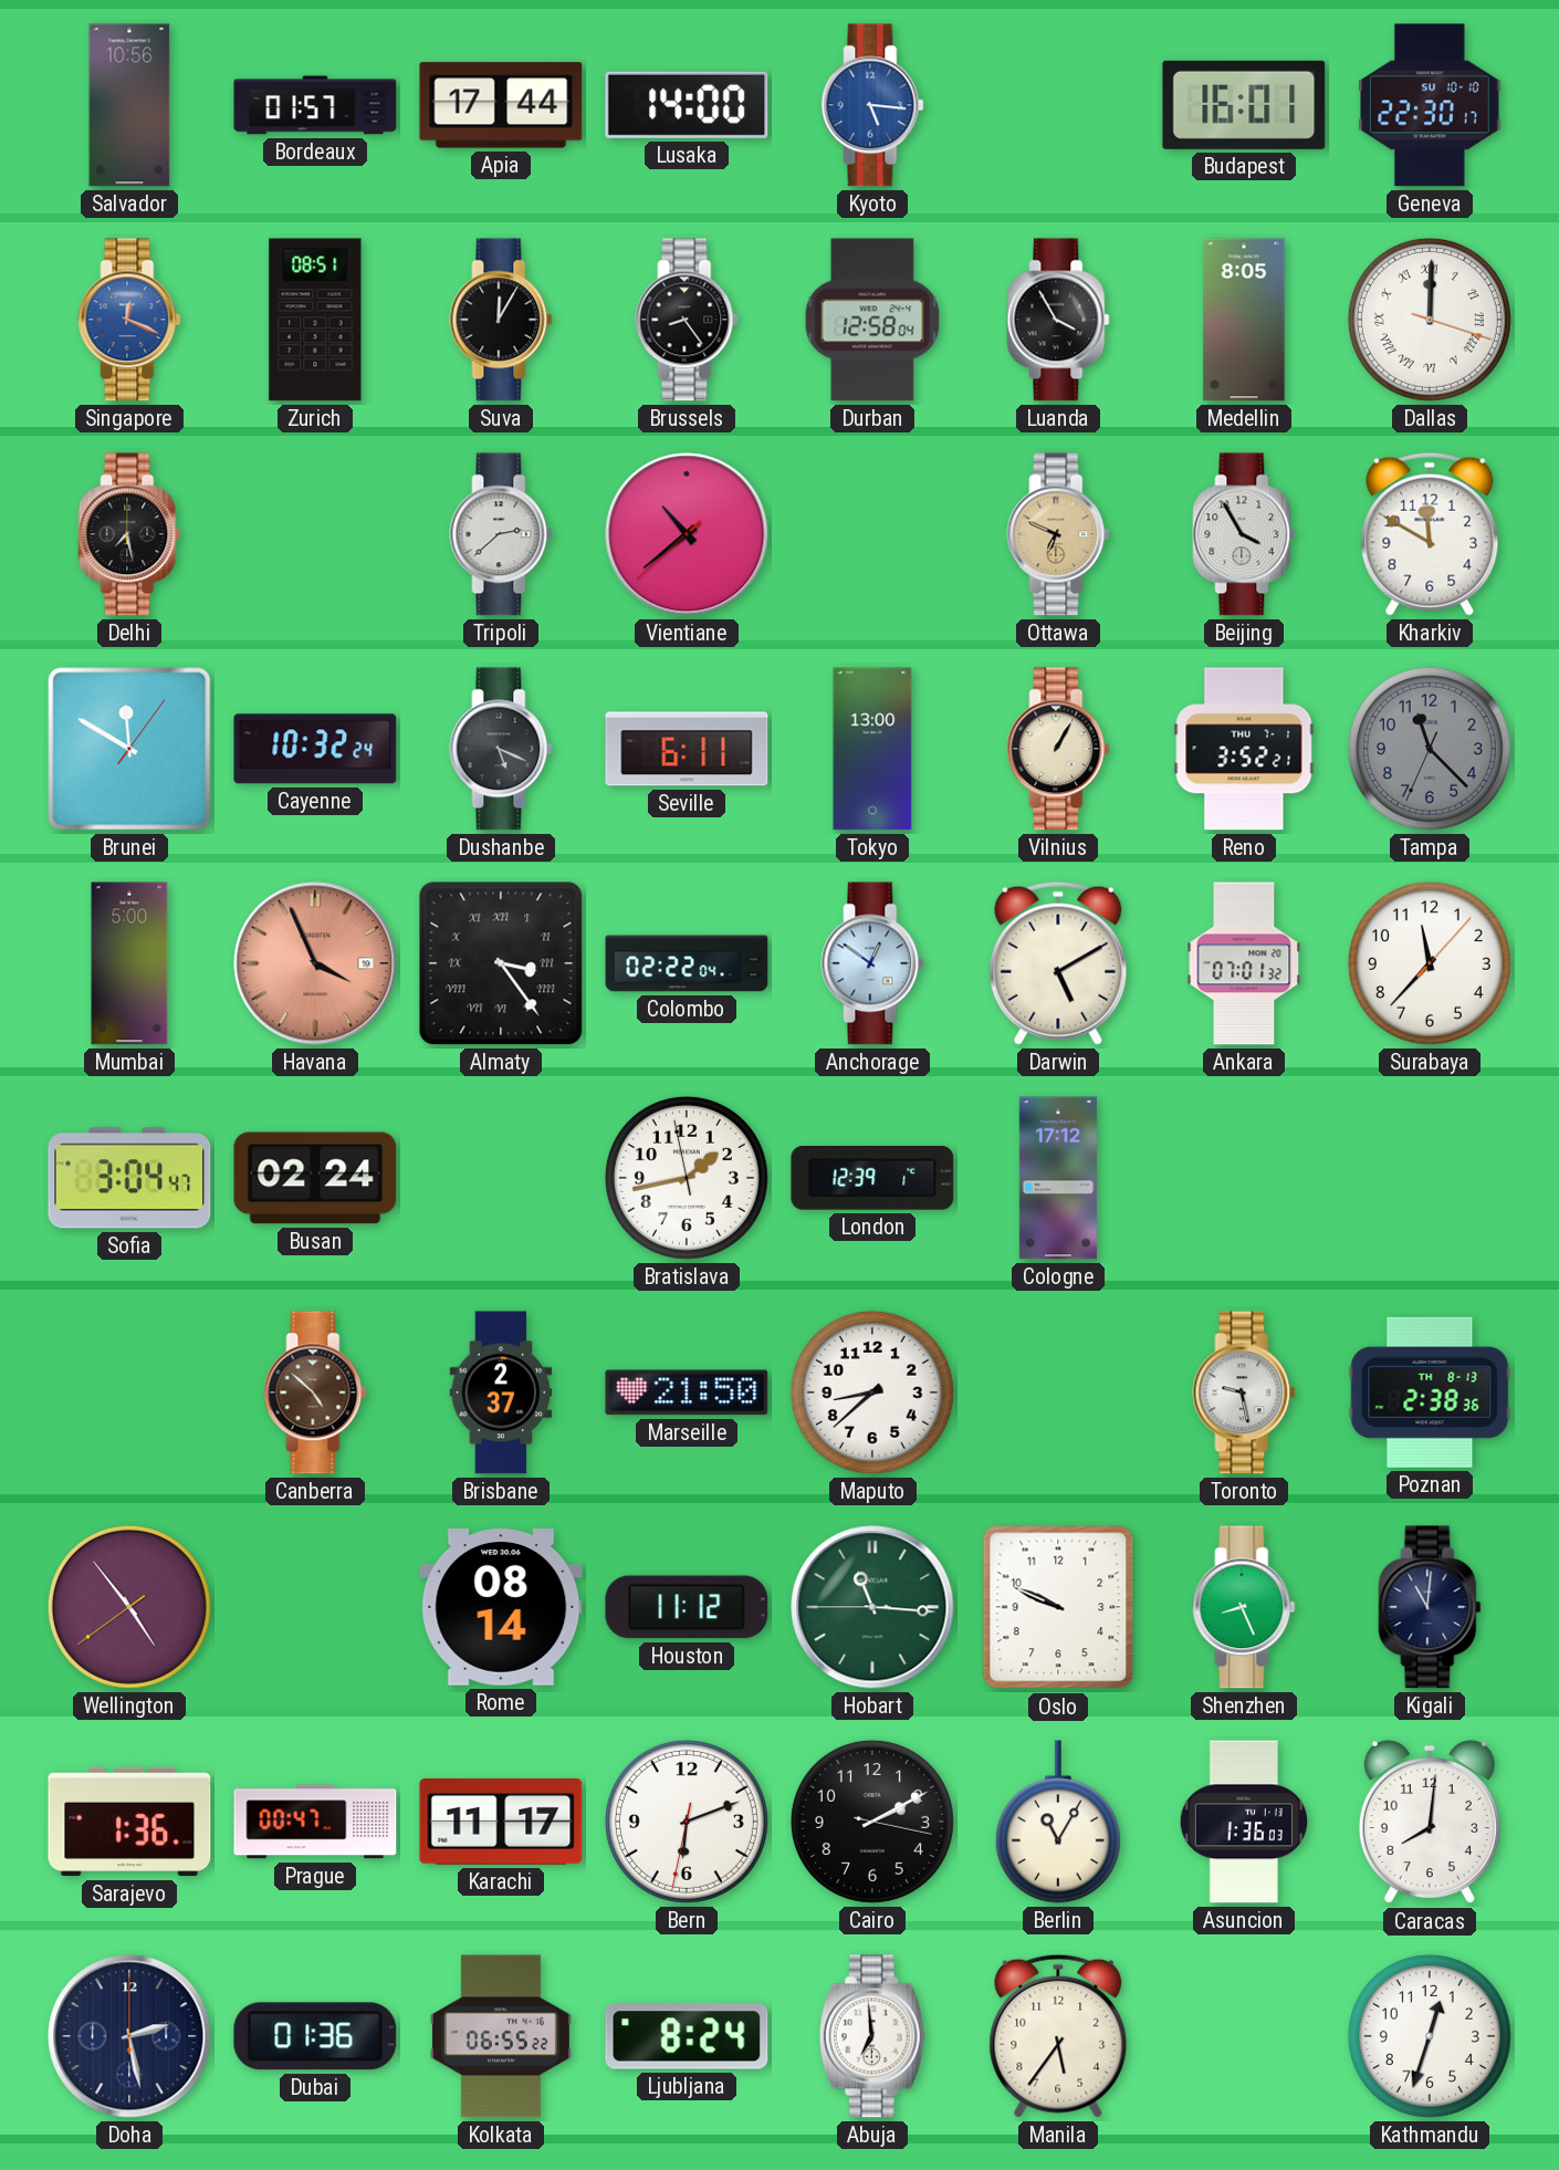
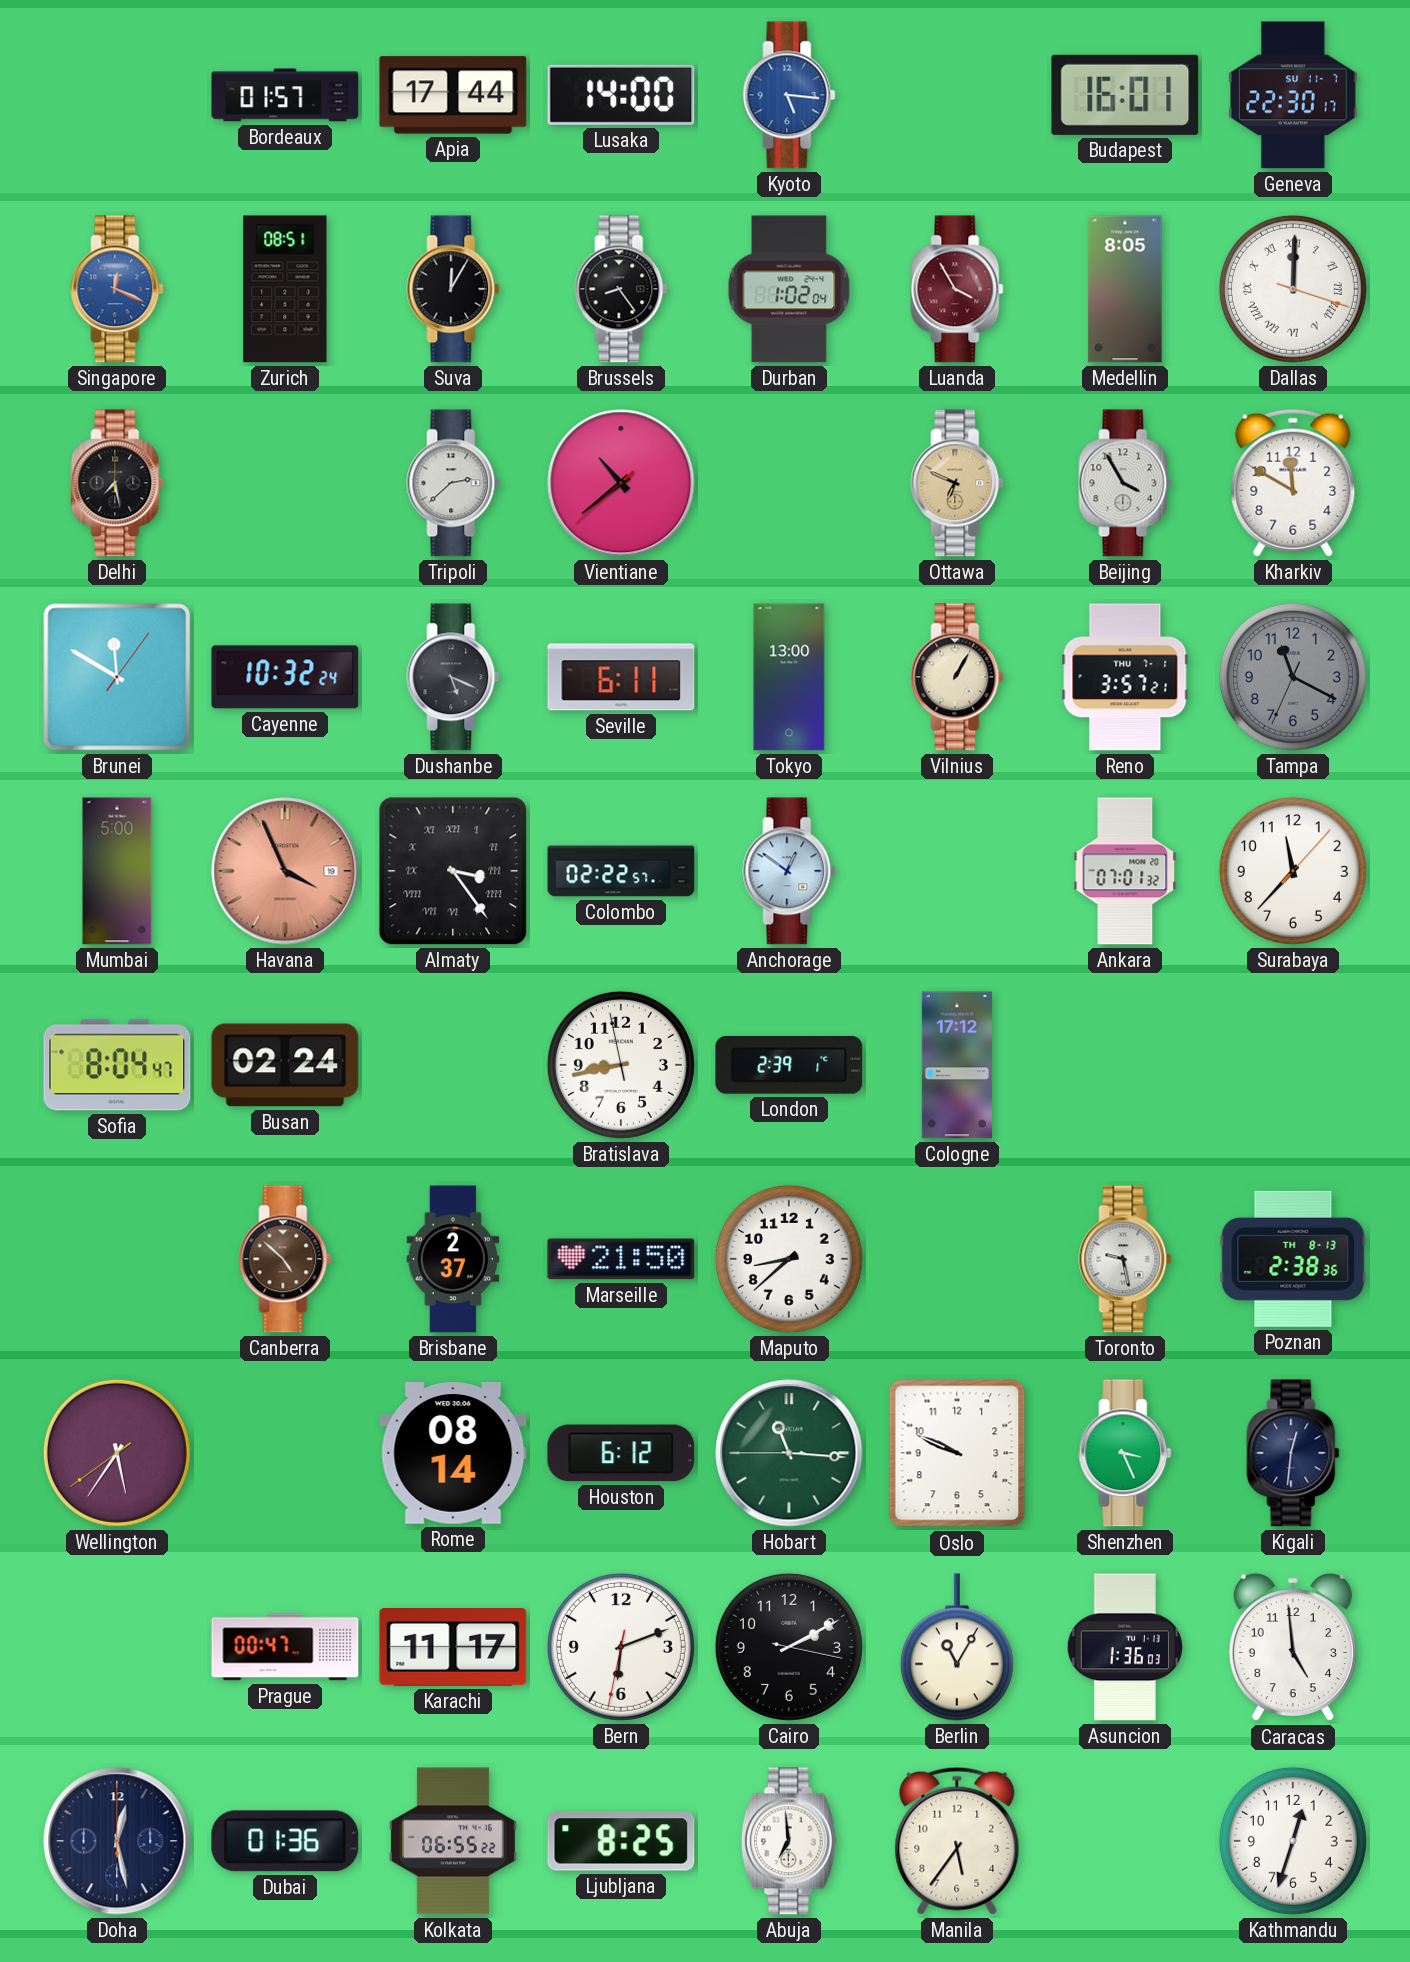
Salvador: 10:56 -> none (129, 105)
Geneva date: SU 10-10 -> SU 11-7 (1294, 95)
Durban: 12:58 -> 1:02 (789, 289)
Luanda dial: black -> burgundy (957, 289)
Reno: 3:52 -> 3:57 (1125, 677)
Tampa: 11:22 -> 11:19 (1293, 677)
Colombo: 02:22:04 -> 02:22:57 (621, 871)
Darwin: 5:10 -> none (1058, 963)
Sofia: 3:04 -> 8:04 (117, 1065)
Bratislava: 1:42 -> 8:42 (621, 1065)
London: 12:39 -> 2:39 (789, 1066)
Wellington: 4:53 -> 5:35 (117, 1453)
Houston: 11:12 -> 6:12 (621, 1453)
Shenzhen: 8:26 -> 3:26 (1125, 1453)
Kigali: 11:01 -> 12:31 (1293, 1453)
Sarajevo: 1:36 -> none (129, 1822)
Caracas: 8:01 -> 4:59 (1293, 1647)
Doha: 2:28 -> 12:28 (117, 1841)
Ljubljana: 8:24 -> 8:25 (621, 1841)
